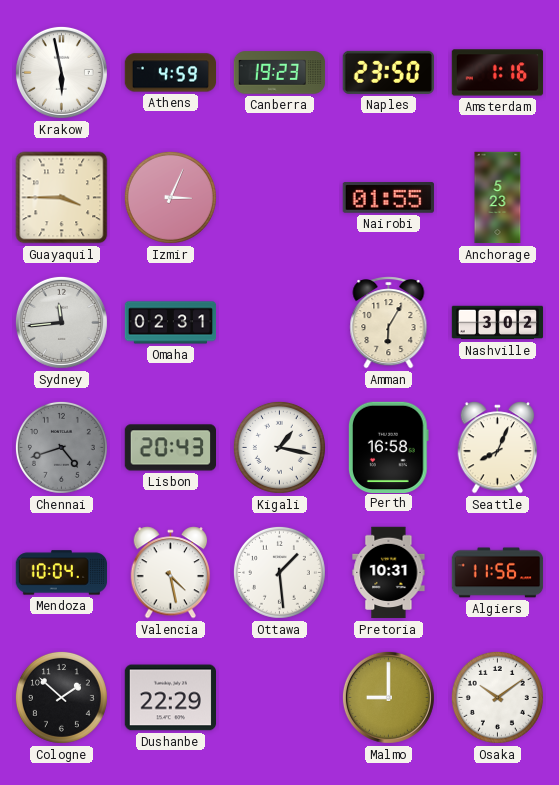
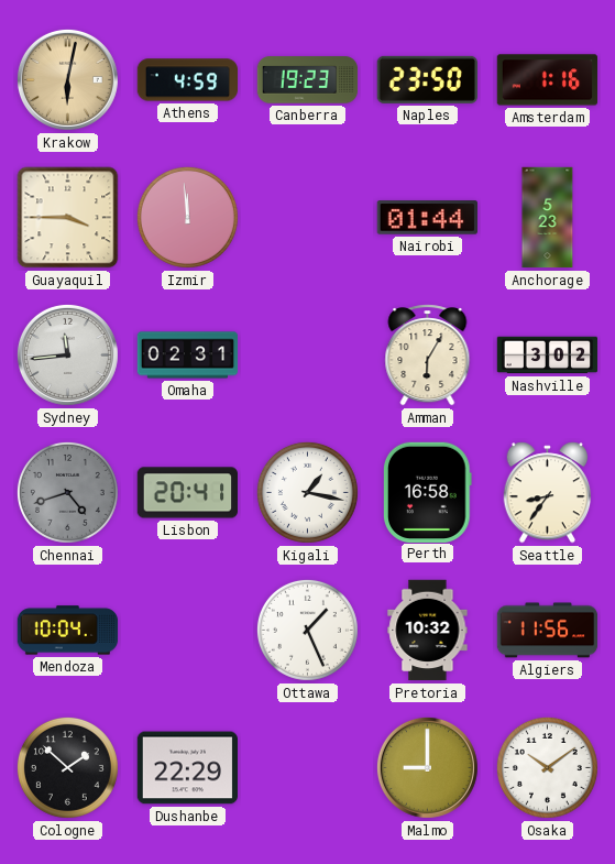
Krakow: 5:58 -> 6:02 (67, 79)
Krakow dial: white -> champagne (67, 79)
Izmir: 3:04 -> 11:59 (187, 217)
Nairobi: 01:55 -> 01:44 (427, 218)
Lisbon: 20:43 -> 20:41 (188, 493)
Seattle: 8:04 -> 8:36 (548, 493)
Valencia: 4:28 -> none (171, 573)
Ottawa: 1:29 -> 1:26 (307, 630)
Pretoria: 10:31 -> 10:32 (428, 631)
